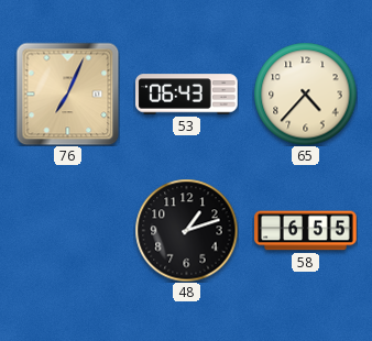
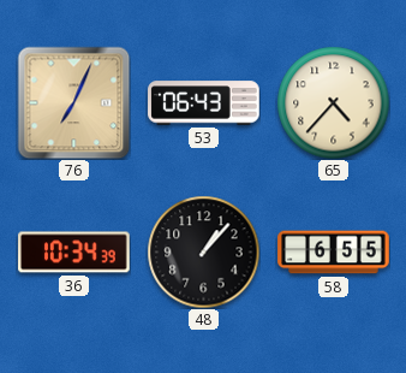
36: none -> 10:34 (74, 253)
48: 1:12 -> 1:07 (203, 251)
